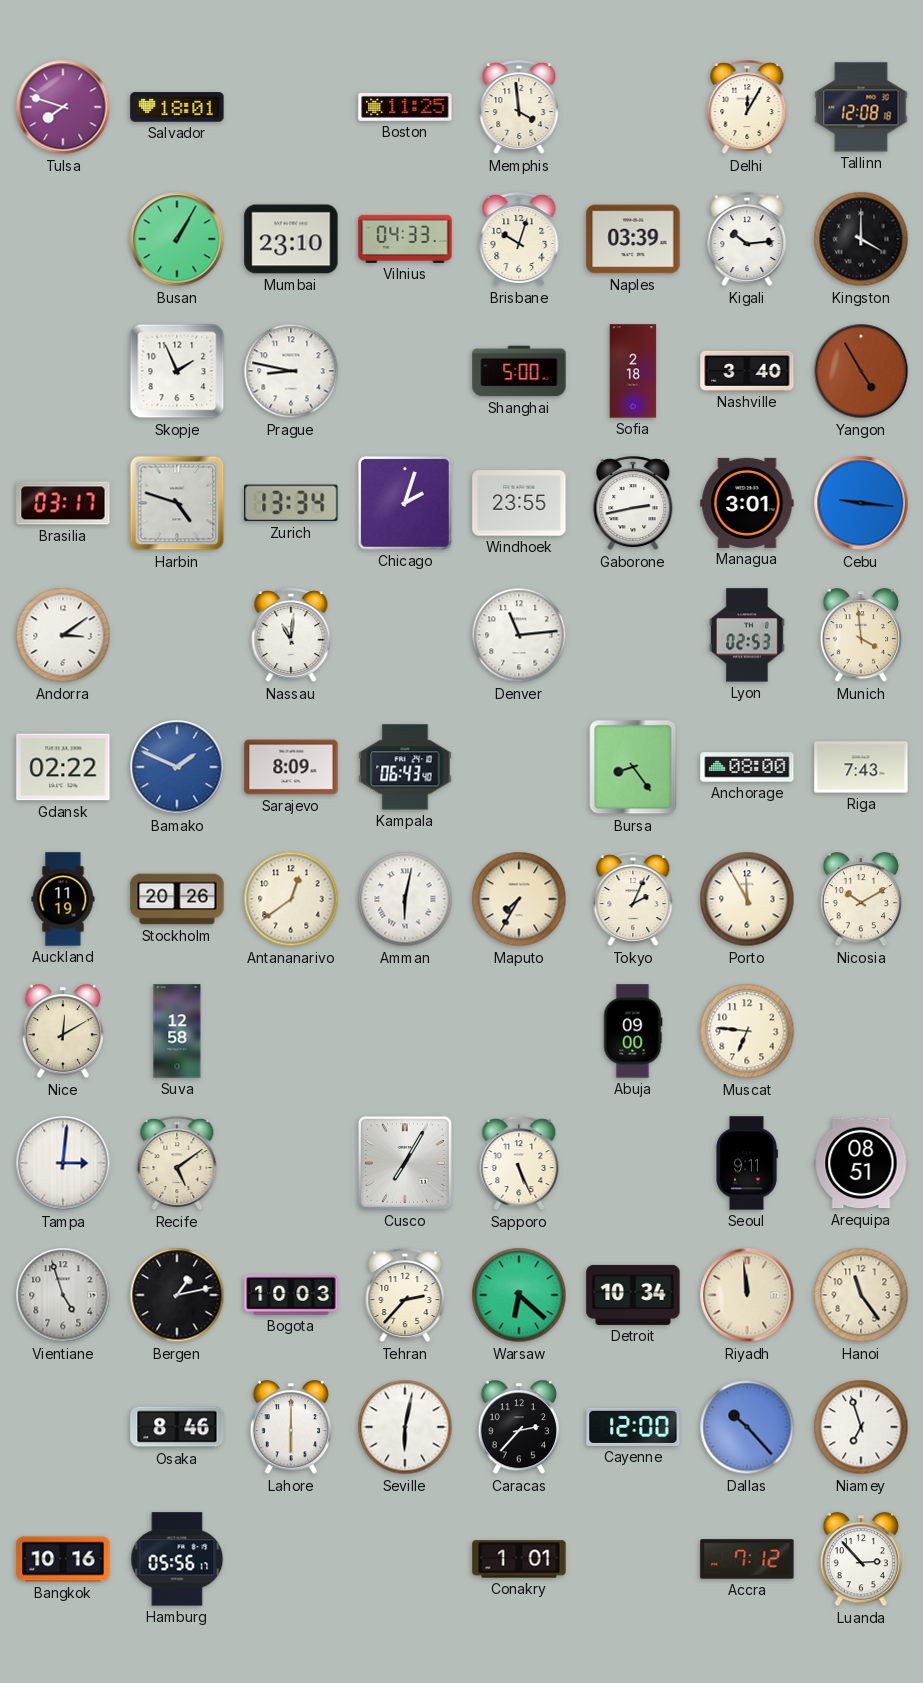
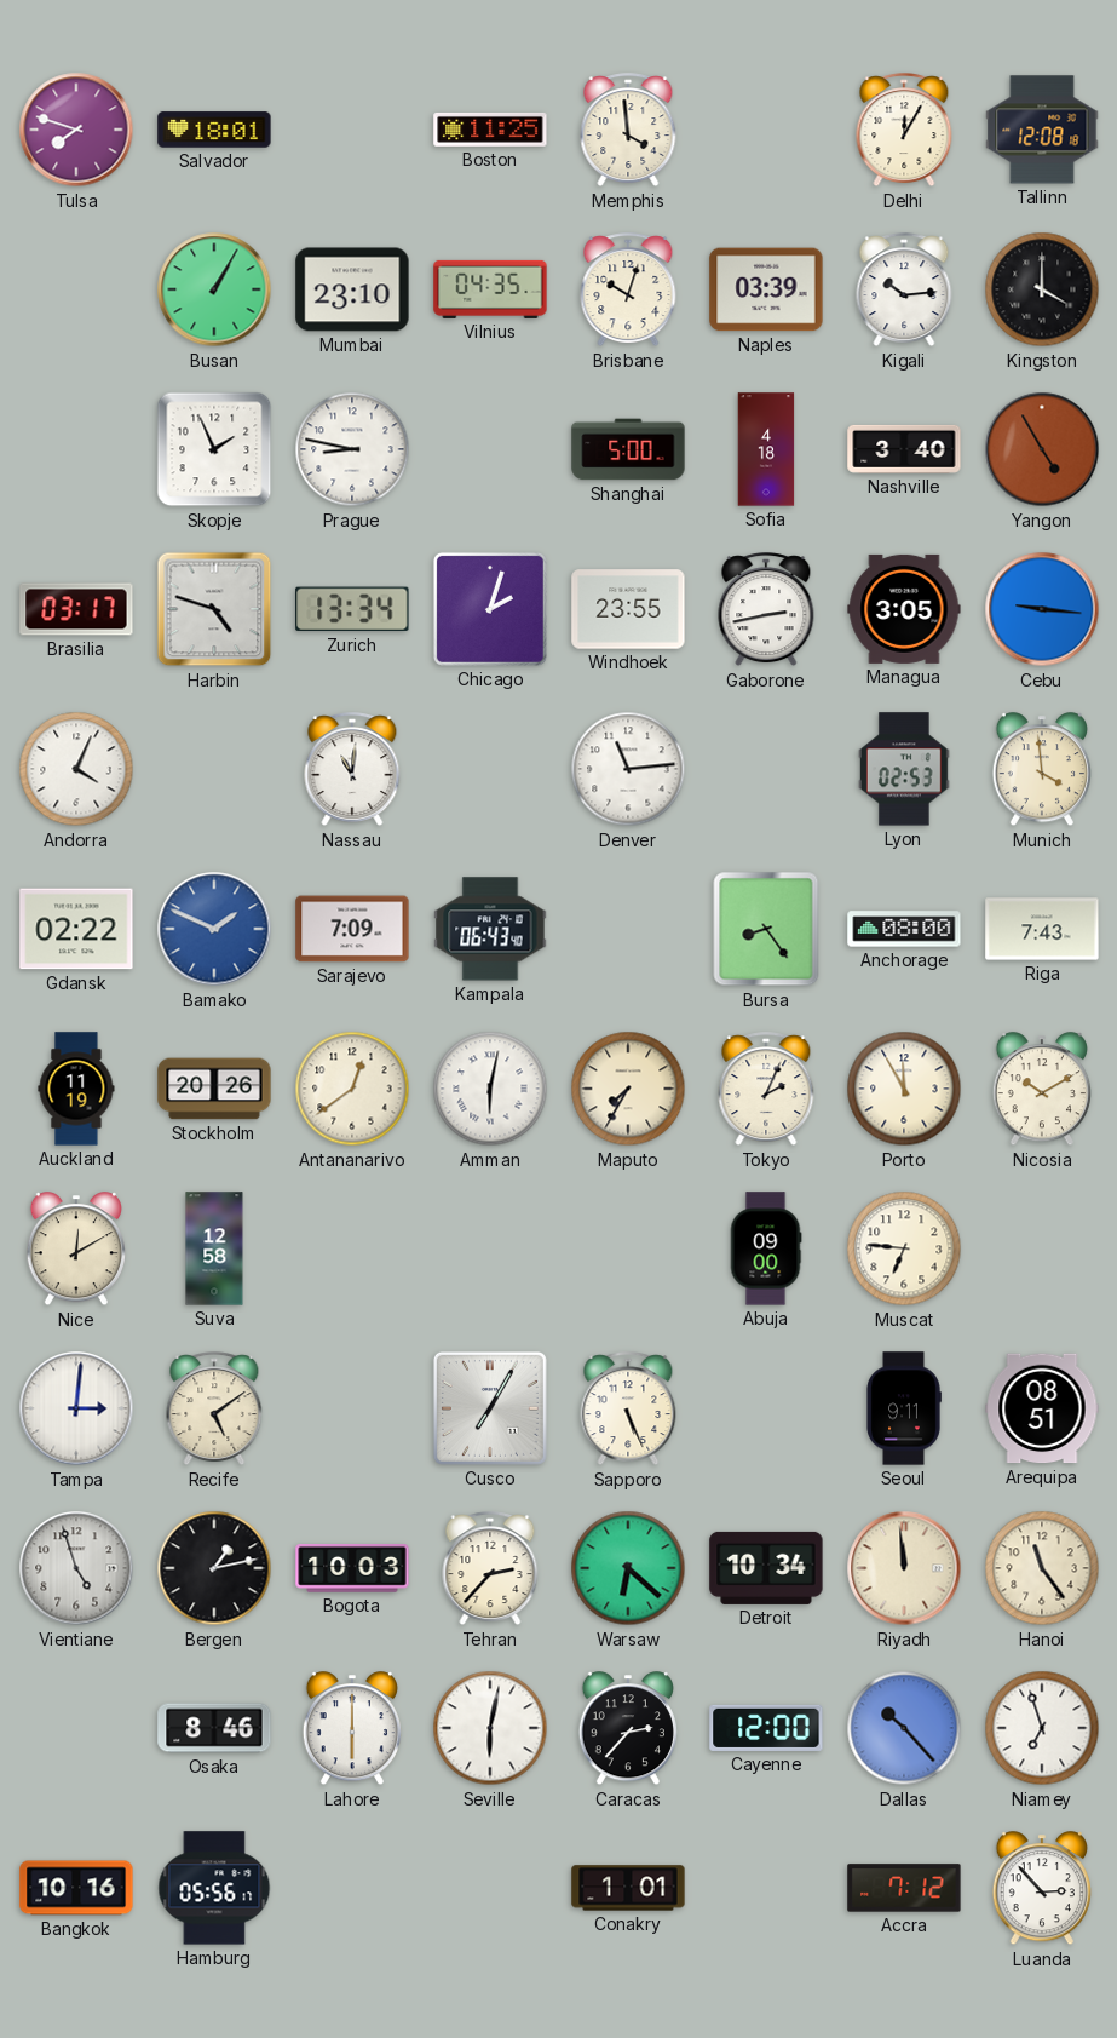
Vilnius: 04:33 -> 04:35 (490, 289)
Sofia: 2:18 -> 4:18 (766, 449)
Managua: 3:01 -> 3:05 (904, 609)
Andorra: 3:09 -> 4:04 (76, 769)
Sarajevo: 8:09 -> 7:09 (352, 929)
